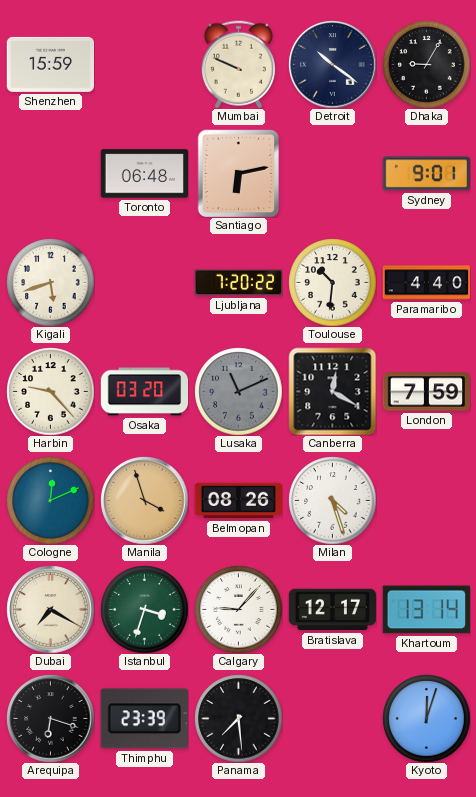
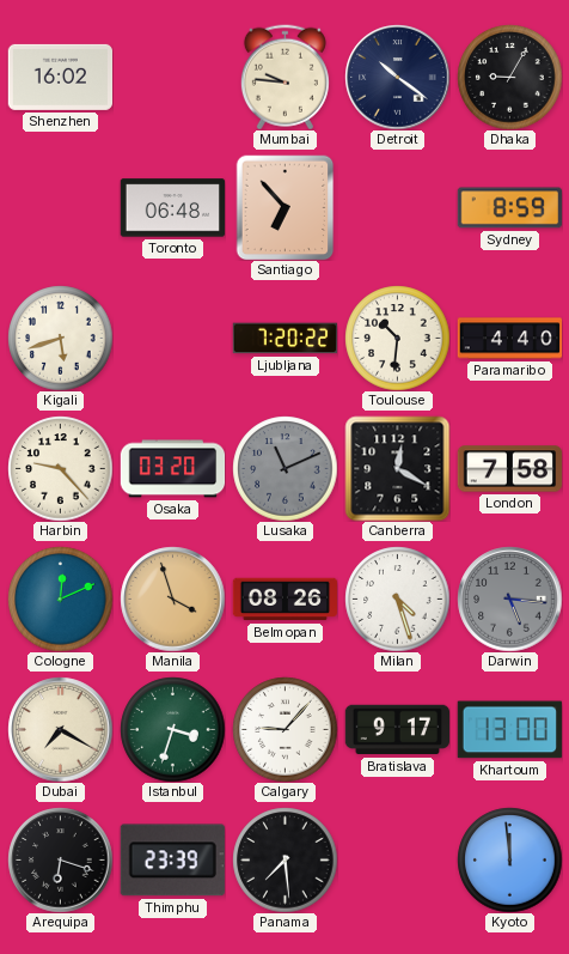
Shenzhen: 15:59 -> 16:02 (60, 77)
Mumbai: 9:49 -> 9:46 (284, 77)
Santiago: 6:13 -> 6:53 (286, 207)
Sydney: 9:01 -> 8:59 (509, 208)
London: 7:59 -> 7:58 (509, 469)
Darwin: none -> 5:16 (509, 598)
Bratislava: 12:17 -> 9:17 (397, 730)
Khartoum: 13:14 -> 13:00 (509, 730)
Kyoto: 12:03 -> 11:59 (509, 859)
